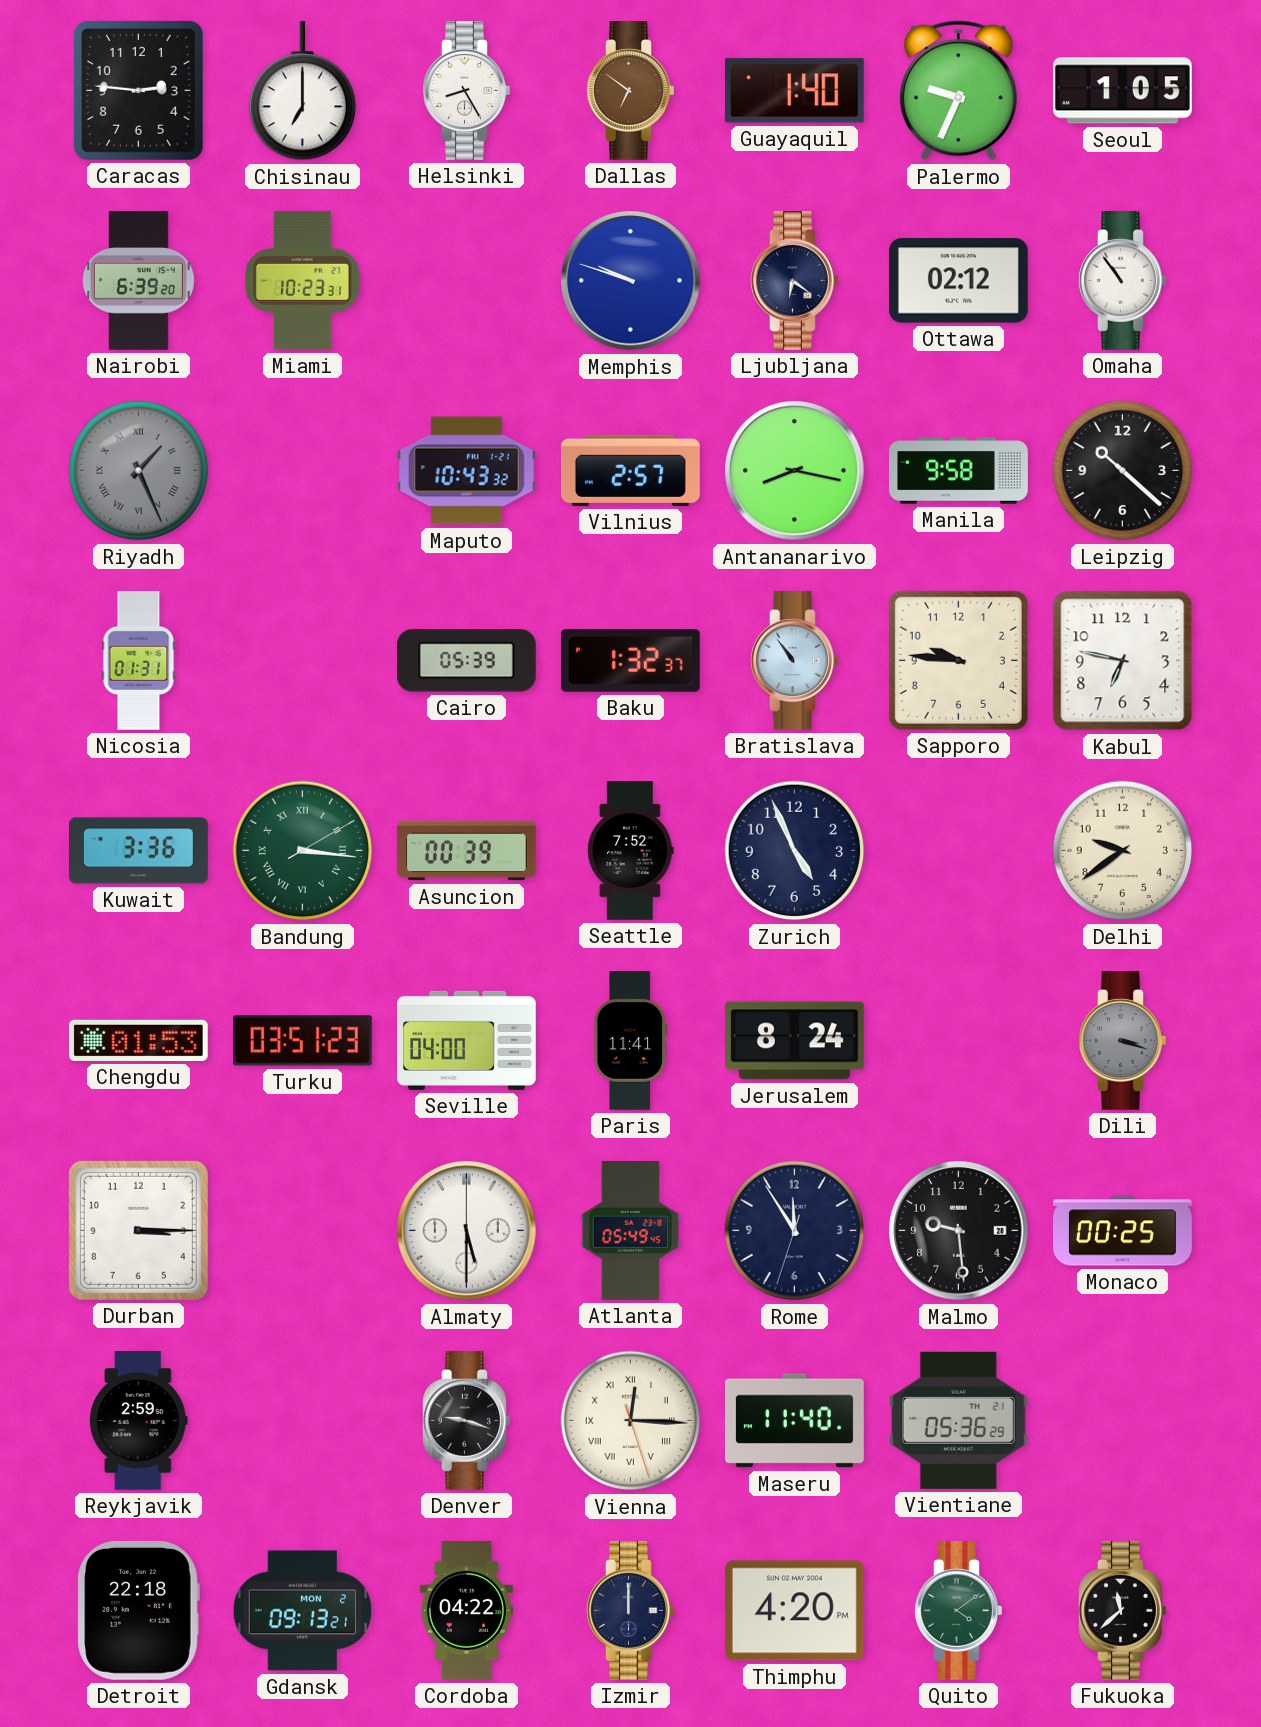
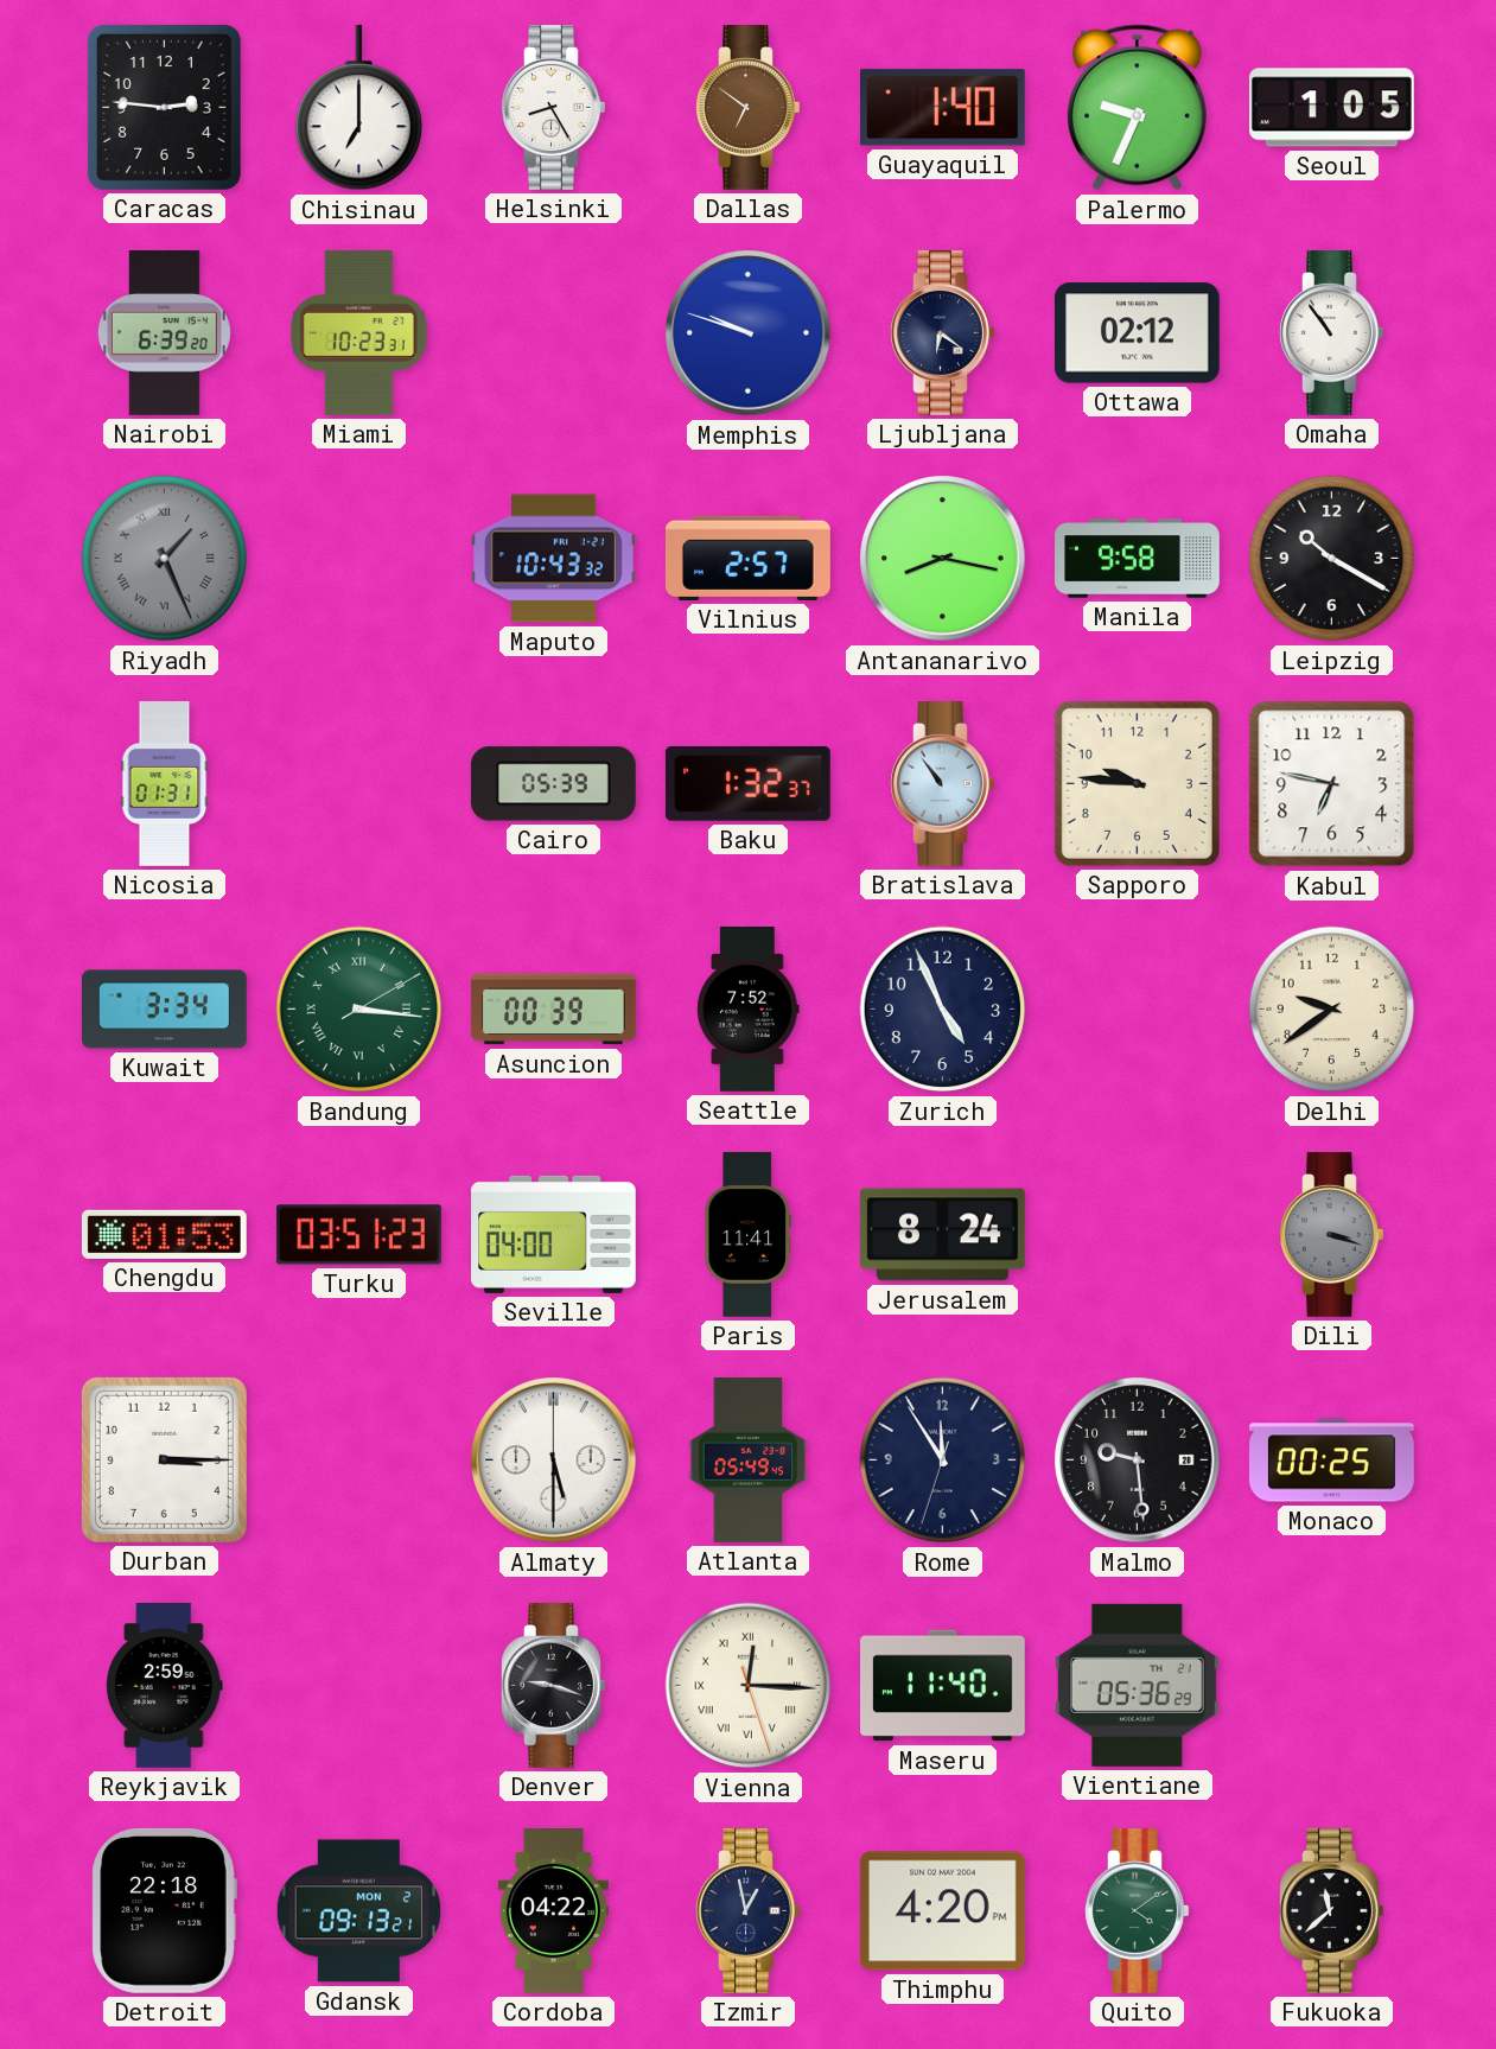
Leipzig: 10:22 -> 10:20 (1332, 559)
Kuwait: 3:36 -> 3:34 (165, 1010)
Izmir: 12:00 -> 12:58 (749, 1911)
